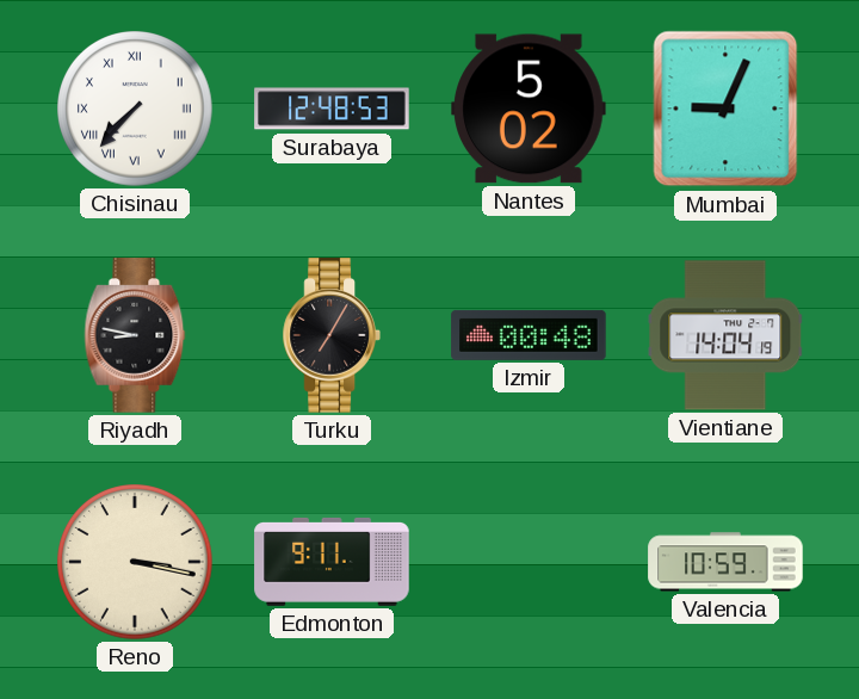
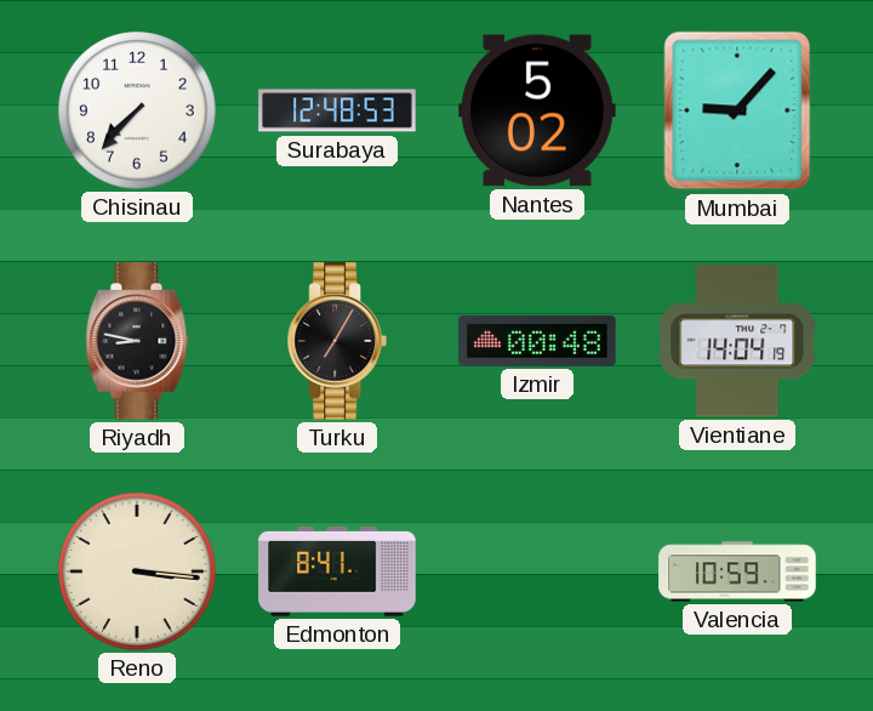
Chisinau numerals: Roman -> Arabic (138, 112)
Mumbai: 9:04 -> 9:07 (737, 110)
Reno: 3:17 -> 3:16 (138, 573)
Edmonton: 9:11 -> 8:41 (337, 571)
